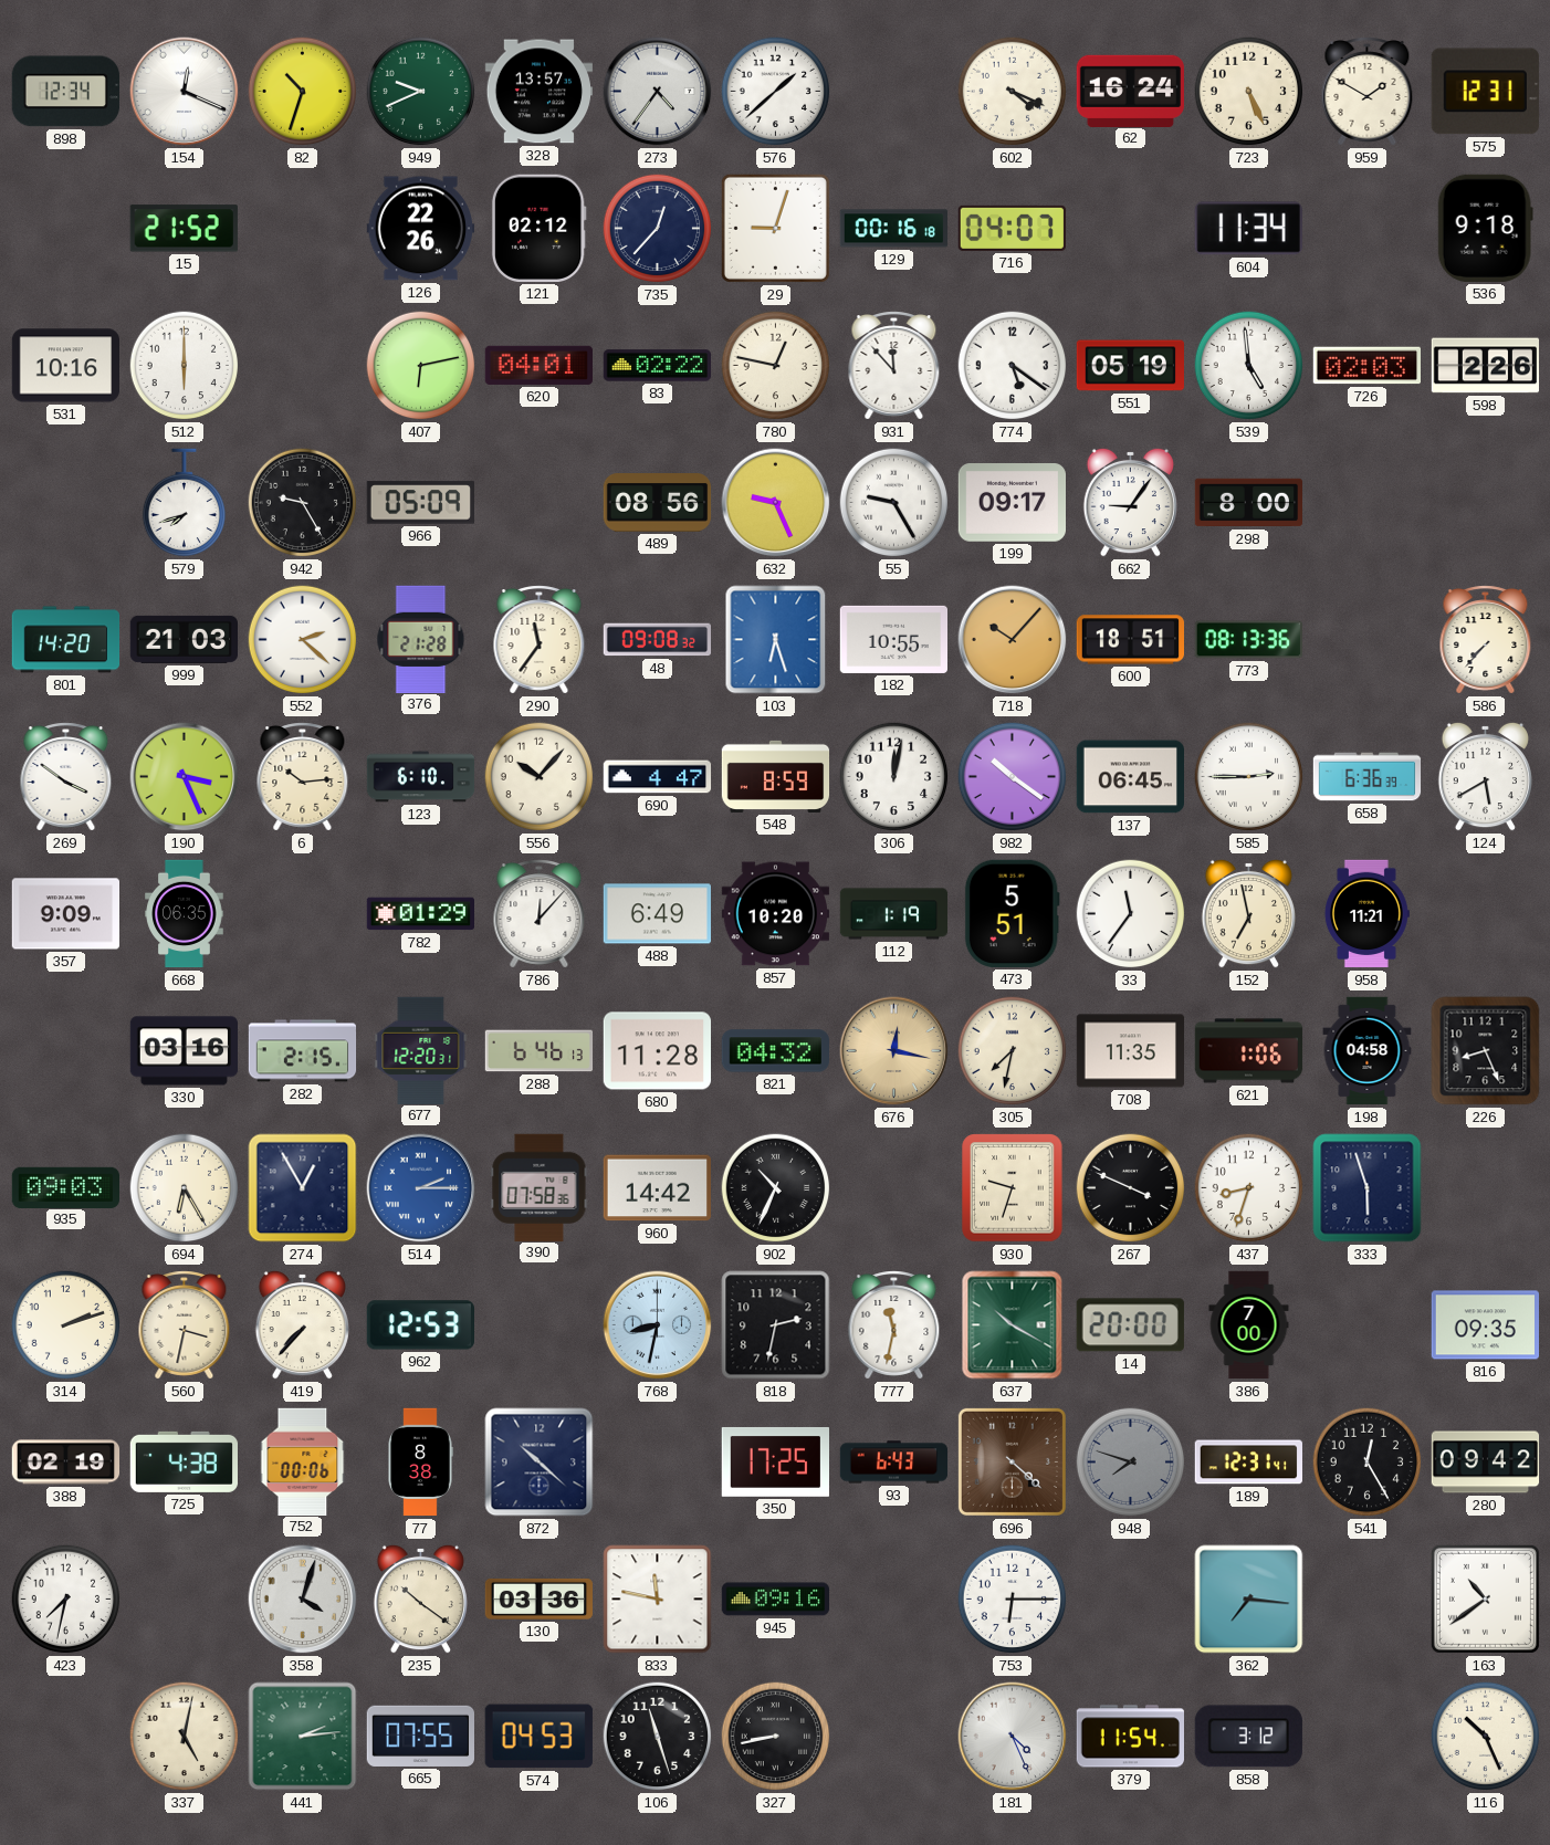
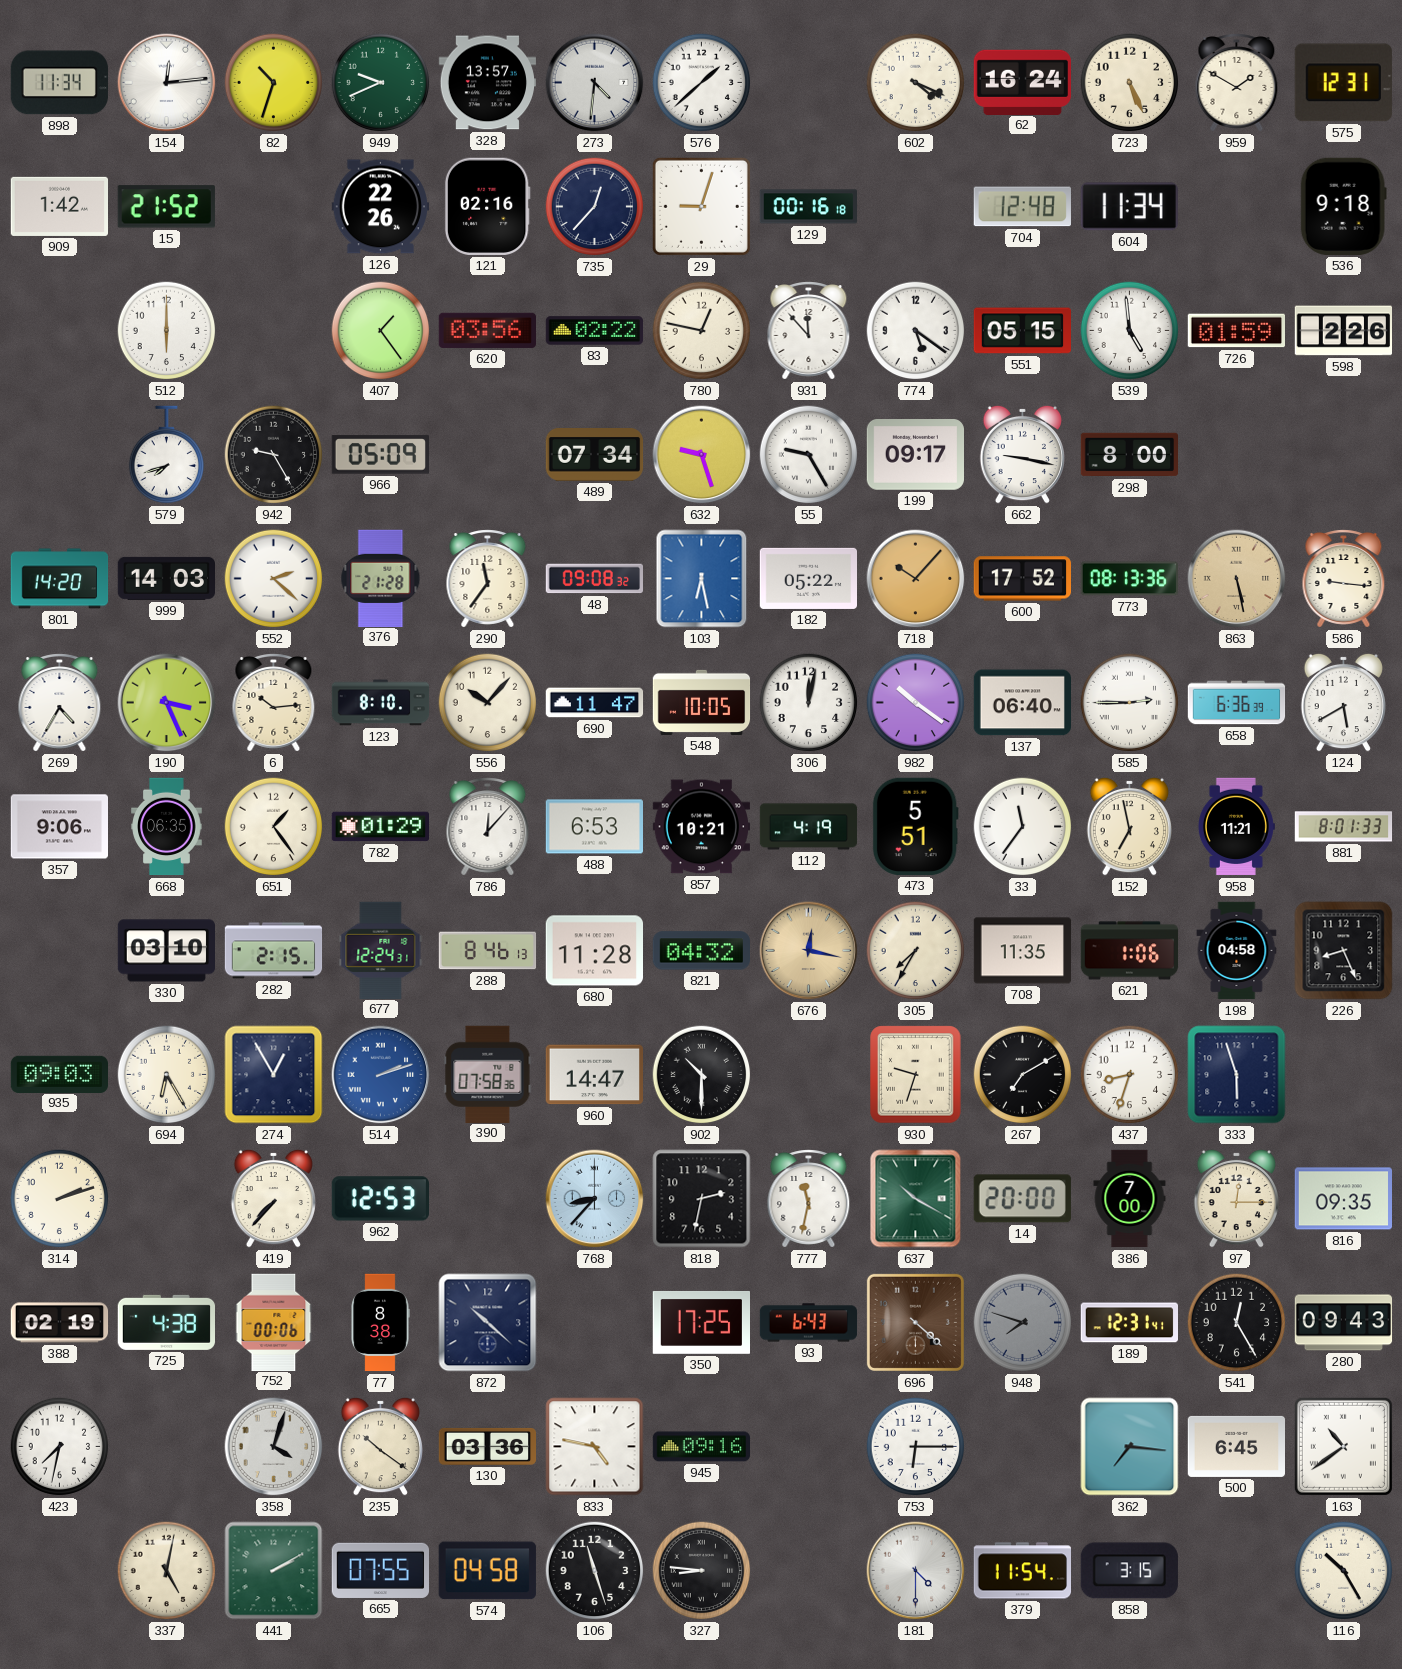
898: 12:34 -> 11:34 (59, 83)
154: 12:19 -> 12:14 (167, 83)
273: 4:36 -> 4:31 (595, 83)
909: none -> 1:42 (59, 206)
121: 02:12 -> 02:16 (487, 206)
716: 04:07 -> none (1012, 228)
704: none -> 12:48 (1022, 207)
531: 10:16 -> none (66, 366)
407: 6:13 -> 1:24 (381, 331)
620: 04:01 -> 03:56 (487, 330)
551: 05:19 -> 05:15 (1023, 331)
726: 02:03 -> 01:59 (1236, 331)
489: 08:56 -> 07:34 (595, 455)
632: 9:26 -> 9:27 (702, 455)
662: 9:06 -> 9:17 (1022, 454)
999: 21:03 -> 14:03 (166, 578)
103: 6:27 -> 6:28 (702, 579)
182: 10:55 -> 05:22 (808, 578)
600: 18:51 -> 17:52 (1022, 579)
863: none -> 5:28 (1237, 579)
586: 7:37 -> 9:16 (1344, 579)
269: 3:51 -> 4:35 (60, 703)
123: 6:10 -> 8:10 (381, 703)
690: 4:47 -> 11:47 (595, 703)
548: 8:59 -> 10:05 (702, 702)
137: 06:45 -> 06:40 (1022, 703)
357: 9:09 -> 9:06 (60, 827)
651: none -> 1:24 (274, 827)
488: 6:49 -> 6:53 (594, 827)
857: 10:20 -> 10:21 (701, 827)
112: 1:19 -> 4:19 (809, 827)
881: none -> 8:01 (1344, 827)
330: 03:16 -> 03:10 (166, 951)
677: 12:20 -> 12:24 (381, 950)
288: 6:46 -> 8:46 (488, 951)
305: 7:32 -> 7:35 (916, 951)
514: 2:15 -> 2:12 (381, 1075)
960: 14:42 -> 14:47 (594, 1075)
902: 10:34 -> 10:30 (702, 1075)
267: 3:49 -> 7:10 (1023, 1075)
560: 3:32 -> none (185, 1325)
768: 8:32 -> 8:37 (595, 1199)
97: none -> 12:15 (1236, 1198)
280: 09:42 -> 09:43 (1344, 1323)
833: 11:47 -> 4:47 (595, 1447)
500: none -> 6:45 (1237, 1446)
441: 2:14 -> 2:10 (274, 1571)
574: 04:53 -> 04:58 (487, 1571)
327: 8:43 -> 8:46 (702, 1571)
181: 4:26 -> 4:30 (916, 1571)
858: 3:12 -> 3:15 (1129, 1571)
116: 10:26 -> 10:25 (1344, 1571)
